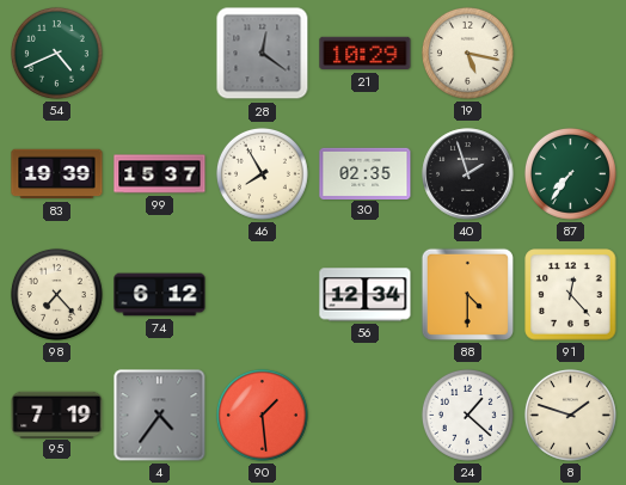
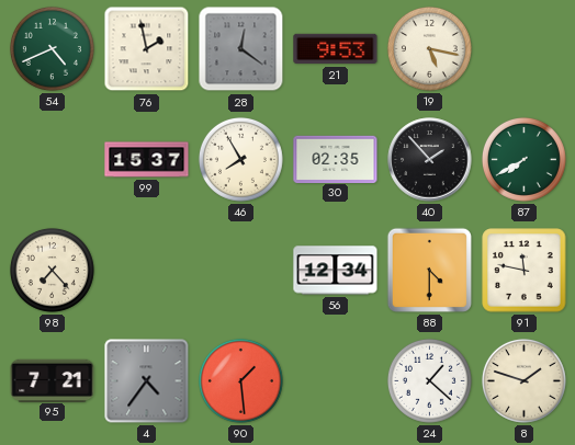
76: none -> 1:58 (147, 49)
21: 10:29 -> 9:53 (336, 49)
83: 19:39 -> none (57, 174)
40: 1:57 -> 1:53 (430, 160)
87: 7:36 -> 7:40 (523, 159)
74: 6:12 -> none (160, 295)
91: 12:23 -> 11:47 (525, 271)
95: 7:19 -> 7:21 (53, 380)
